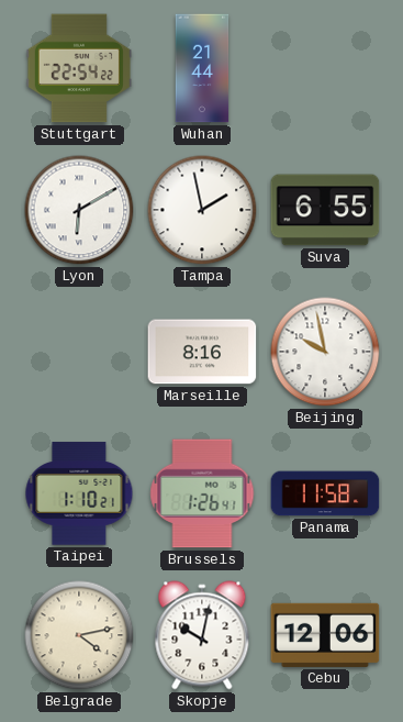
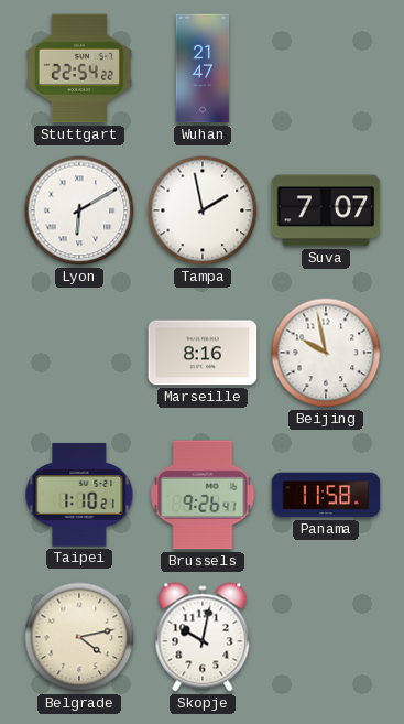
Wuhan: 21:44 -> 21:47 (203, 68)
Suva: 6:55 -> 7:07 (326, 210)
Brussels: 1:26 -> 9:26 (203, 495)
Cebu: 12:06 -> none (325, 635)
